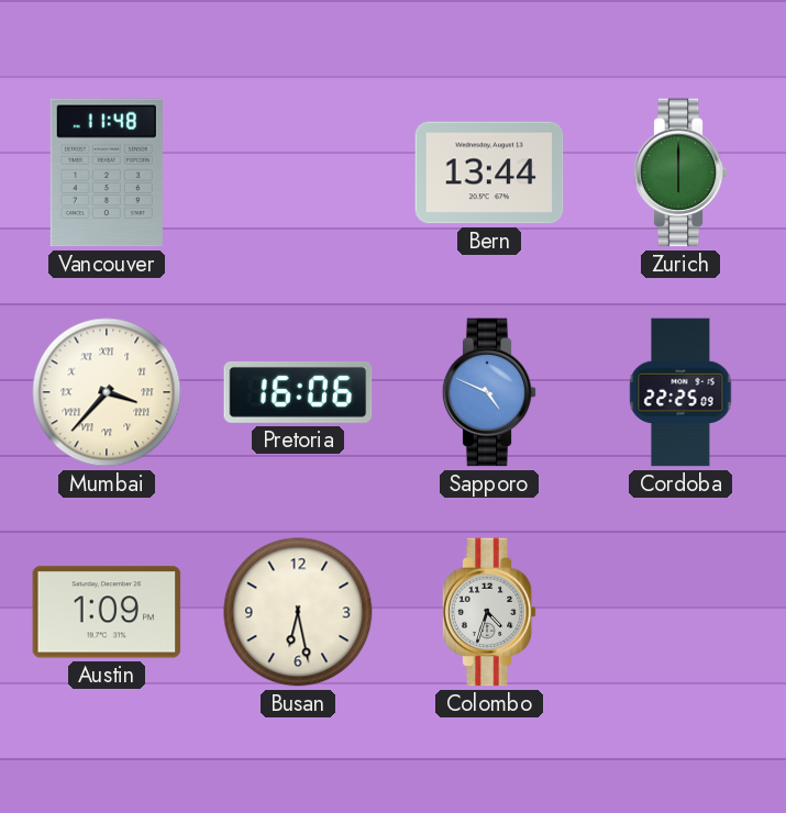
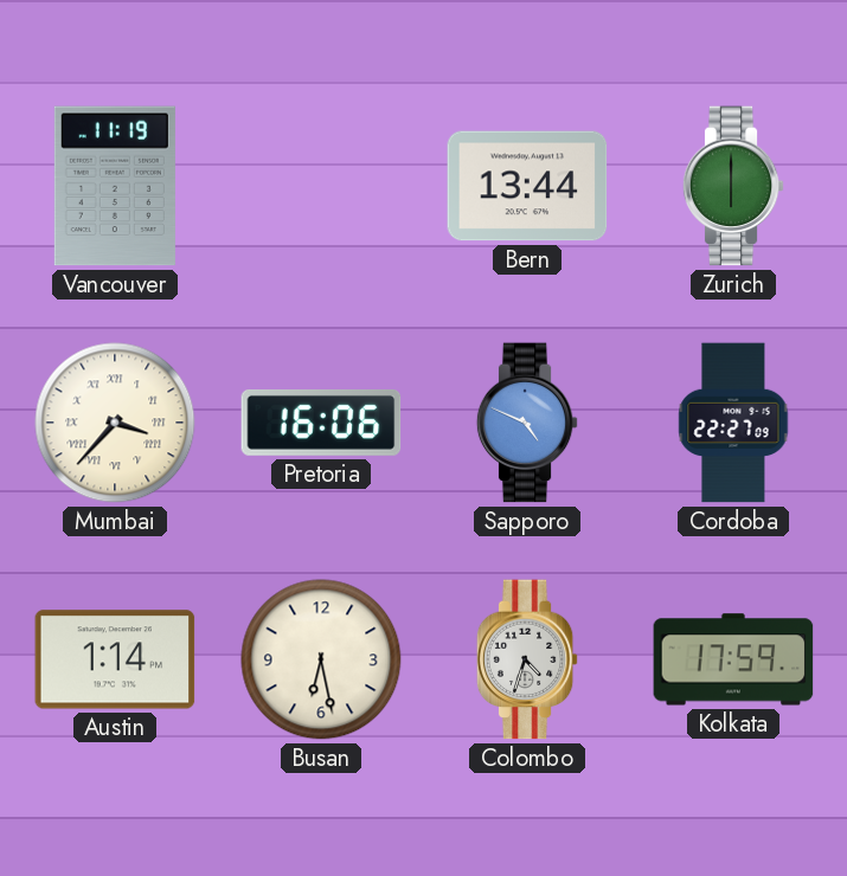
Vancouver: 11:48 -> 11:19 (115, 186)
Cordoba: 22:25 -> 22:27 (733, 423)
Austin: 1:09 -> 1:14 (115, 659)
Kolkata: none -> 17:59 (733, 659)
